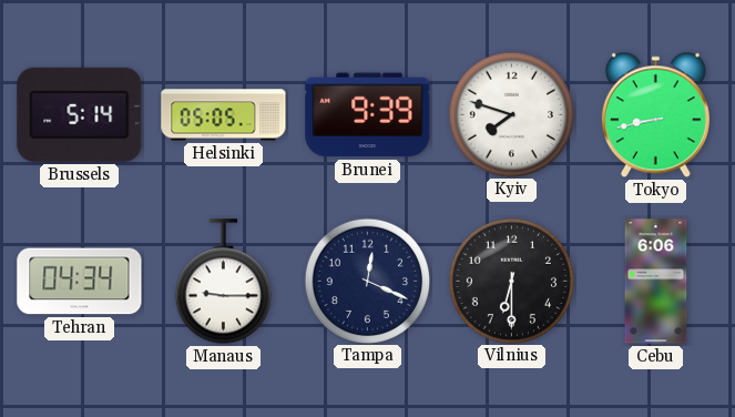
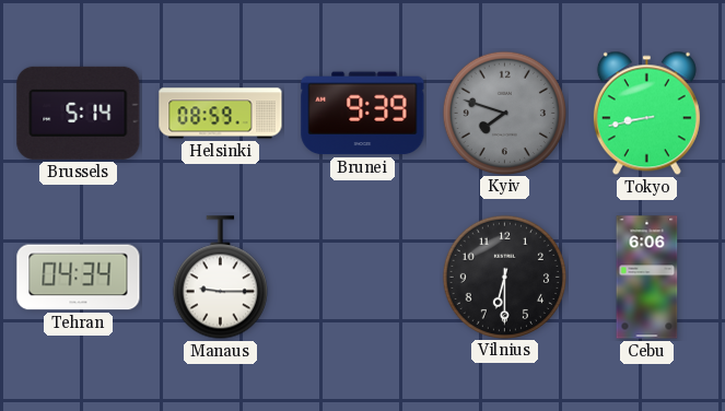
Helsinki: 05:05 -> 08:59 (221, 114)
Kyiv dial: white -> grey (504, 113)
Tampa: 12:19 -> none (367, 281)
